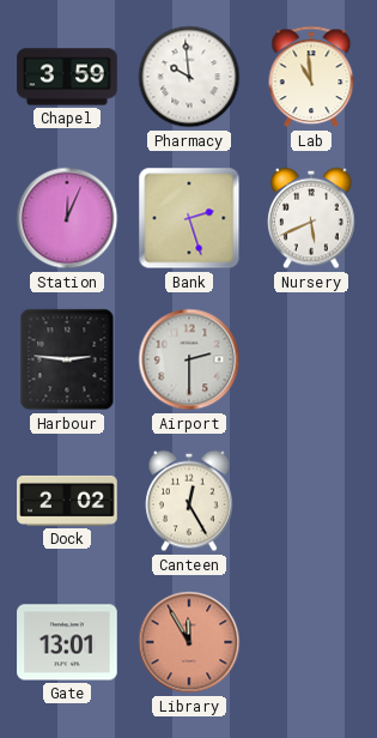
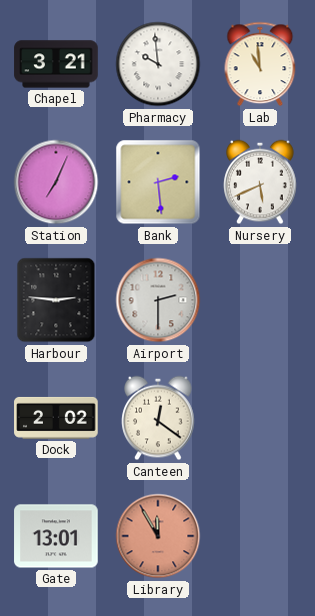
Chapel: 3:59 -> 3:21 (56, 64)
Station: 12:04 -> 7:04 (56, 182)
Bank: 2:27 -> 2:29 (158, 182)
Canteen: 12:25 -> 12:21 (158, 418)
